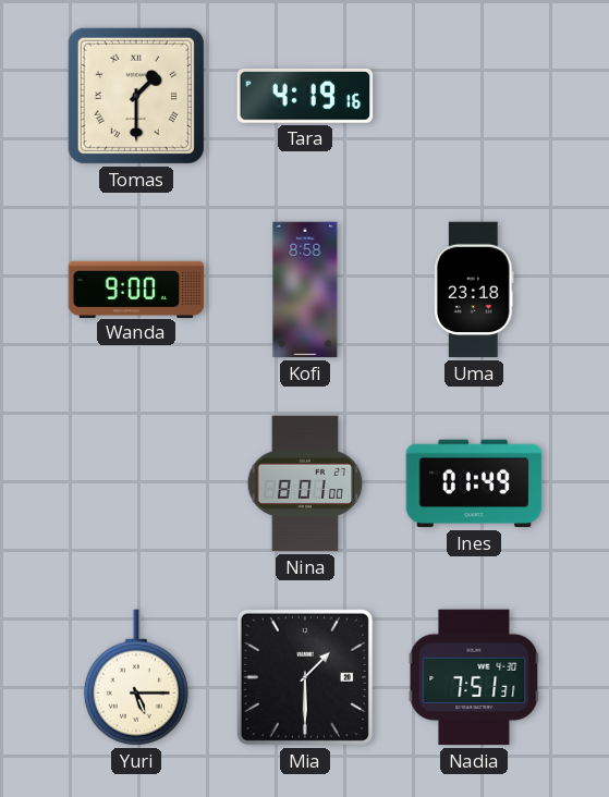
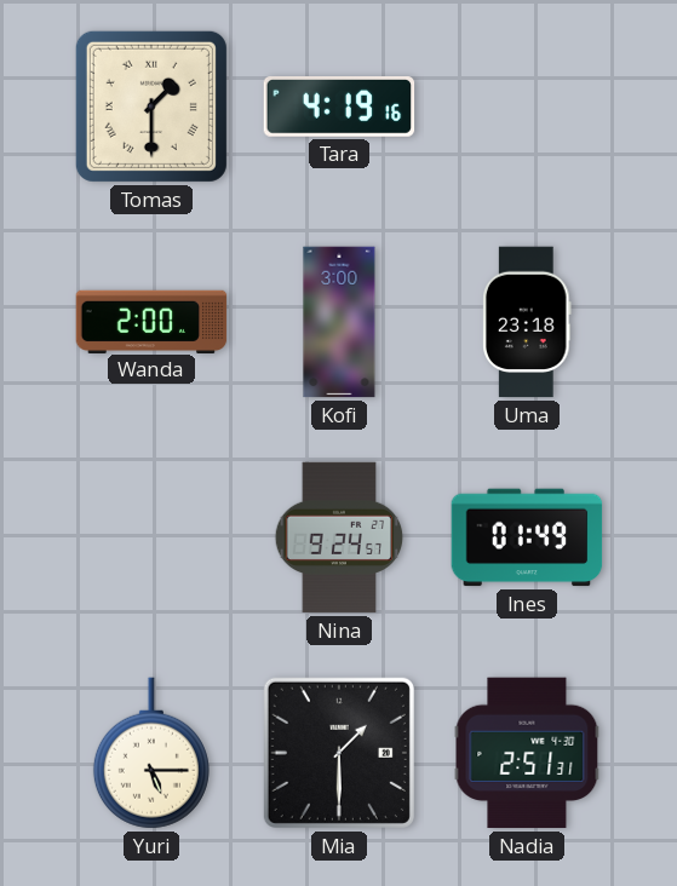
Wanda: 9:00 -> 2:00 (151, 321)
Kofi: 8:58 -> 3:00 (339, 322)
Nina: 8:01 -> 9:24 (339, 537)
Nadia: 7:51 -> 2:51 (527, 753)
